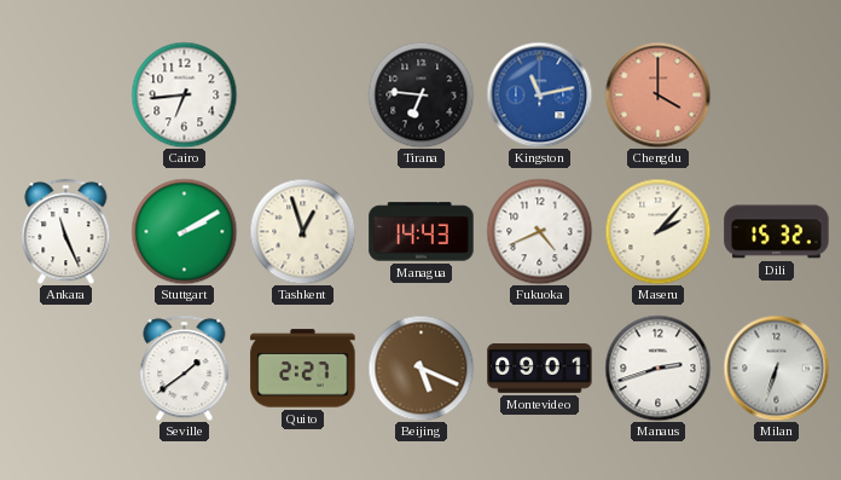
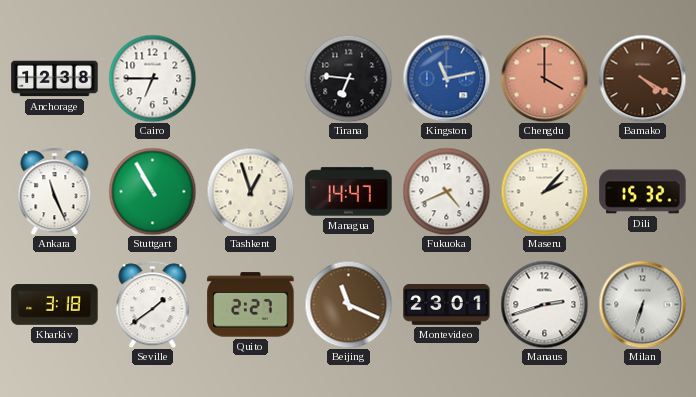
Anchorage: none -> 12:38 (55, 79)
Cairo: 6:44 -> 6:45 (152, 78)
Bamako: none -> 4:20 (642, 78)
Stuttgart: 2:10 -> 10:55 (152, 191)
Managua: 14:43 -> 14:47 (349, 192)
Kharkiv: none -> 3:18 (55, 305)
Beijing: 5:19 -> 11:19 (348, 304)
Montevideo: 09:01 -> 23:01 (447, 305)
